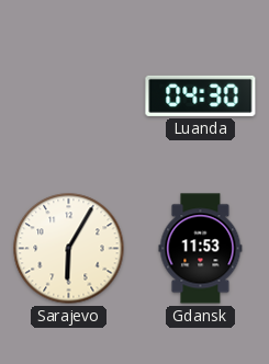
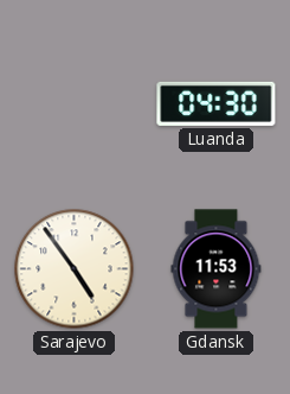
Sarajevo: 6:05 -> 4:54 (75, 269)
